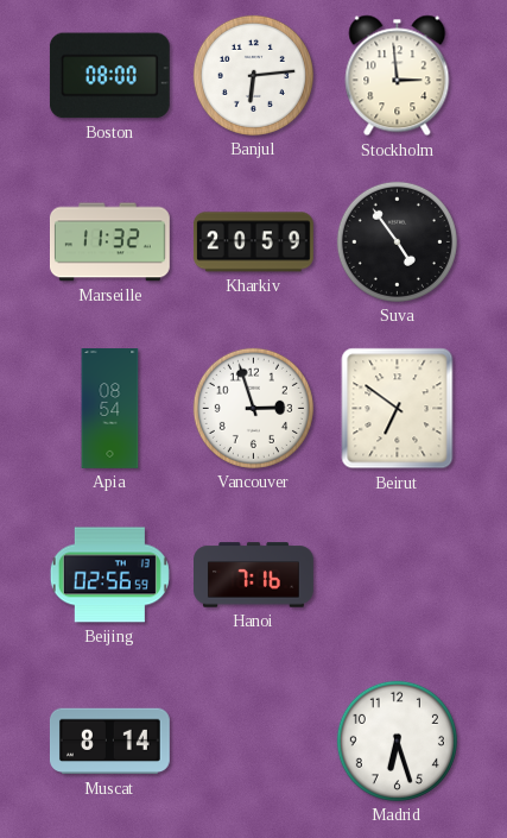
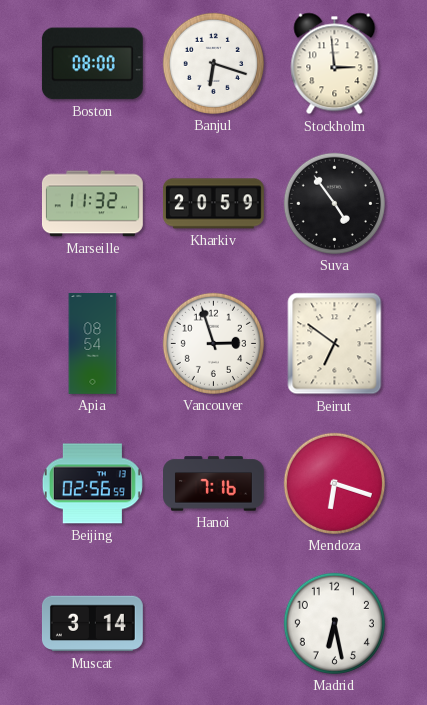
Banjul: 6:14 -> 6:18 (213, 63)
Mendoza: none -> 6:18 (334, 483)
Muscat: 8:14 -> 3:14 (92, 624)
Madrid: 6:27 -> 6:28 (334, 623)
